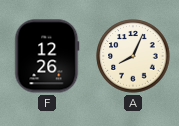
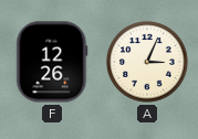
A: 8:04 -> 3:04 (147, 62)
